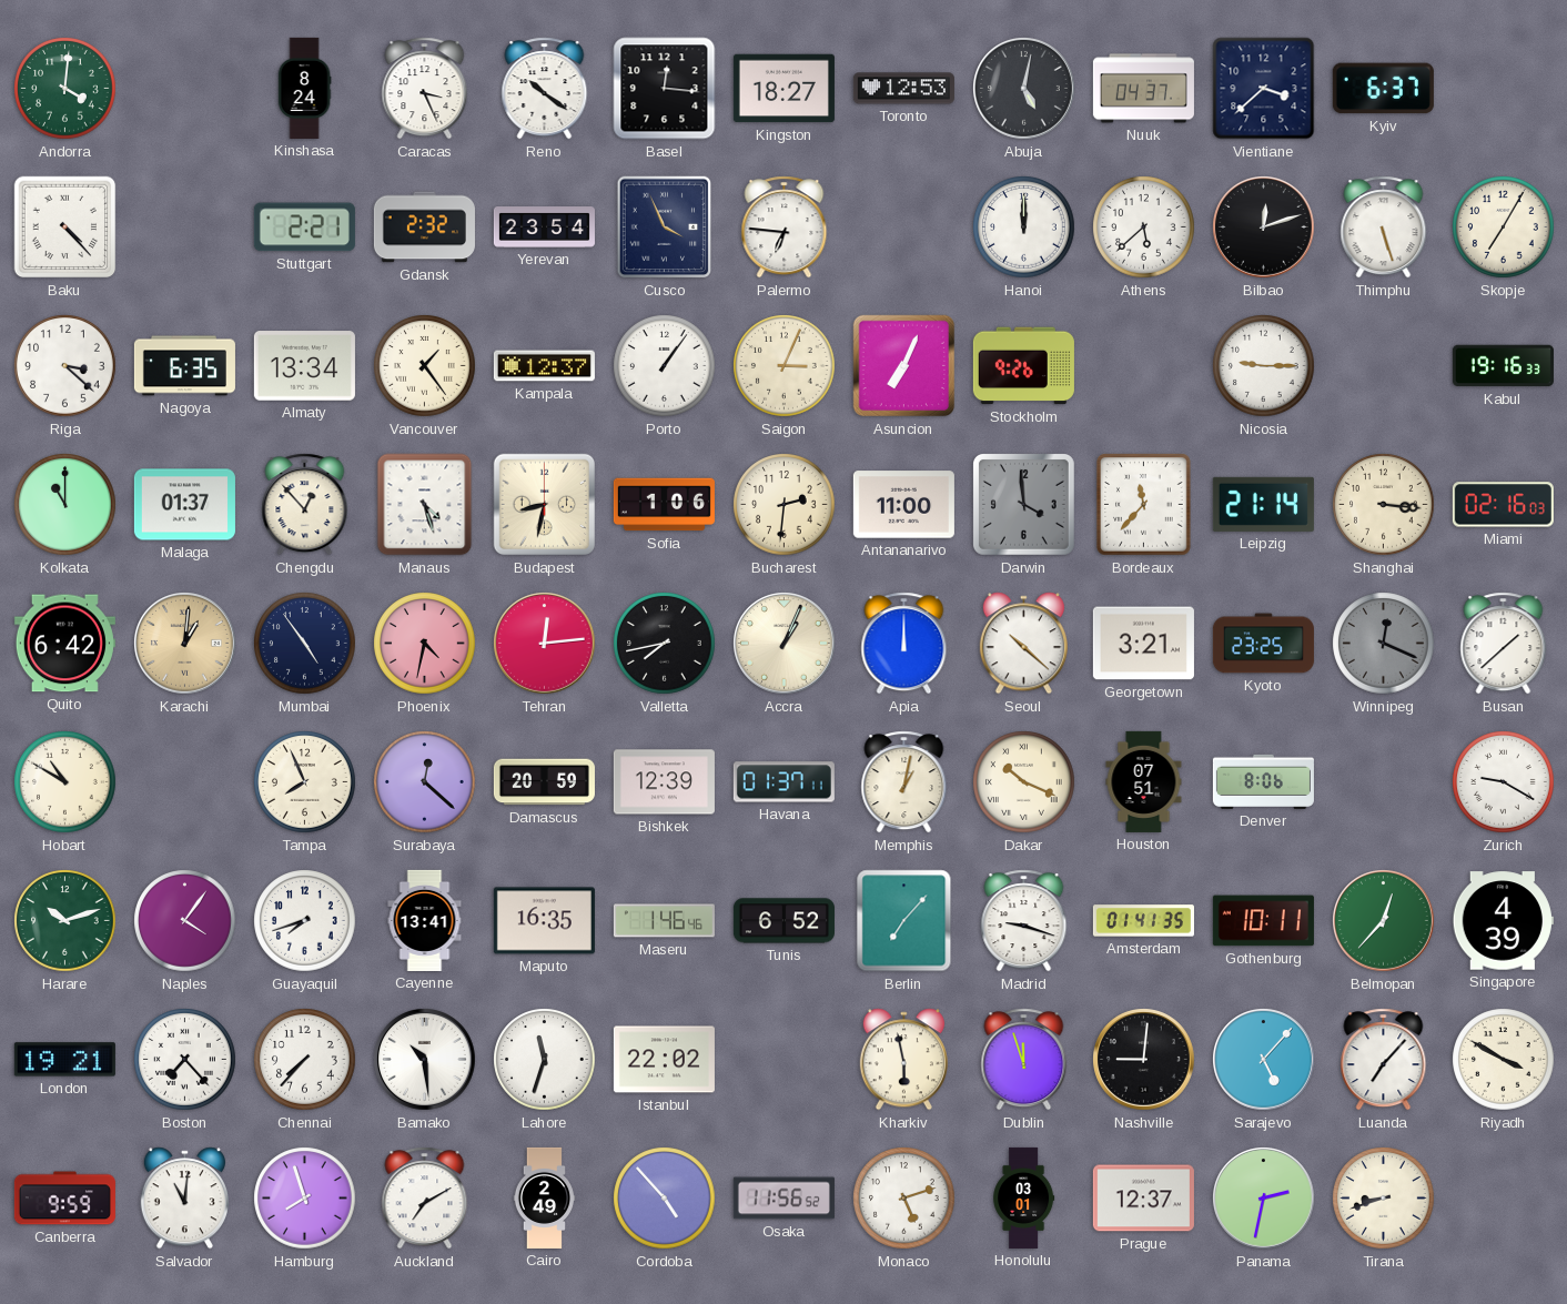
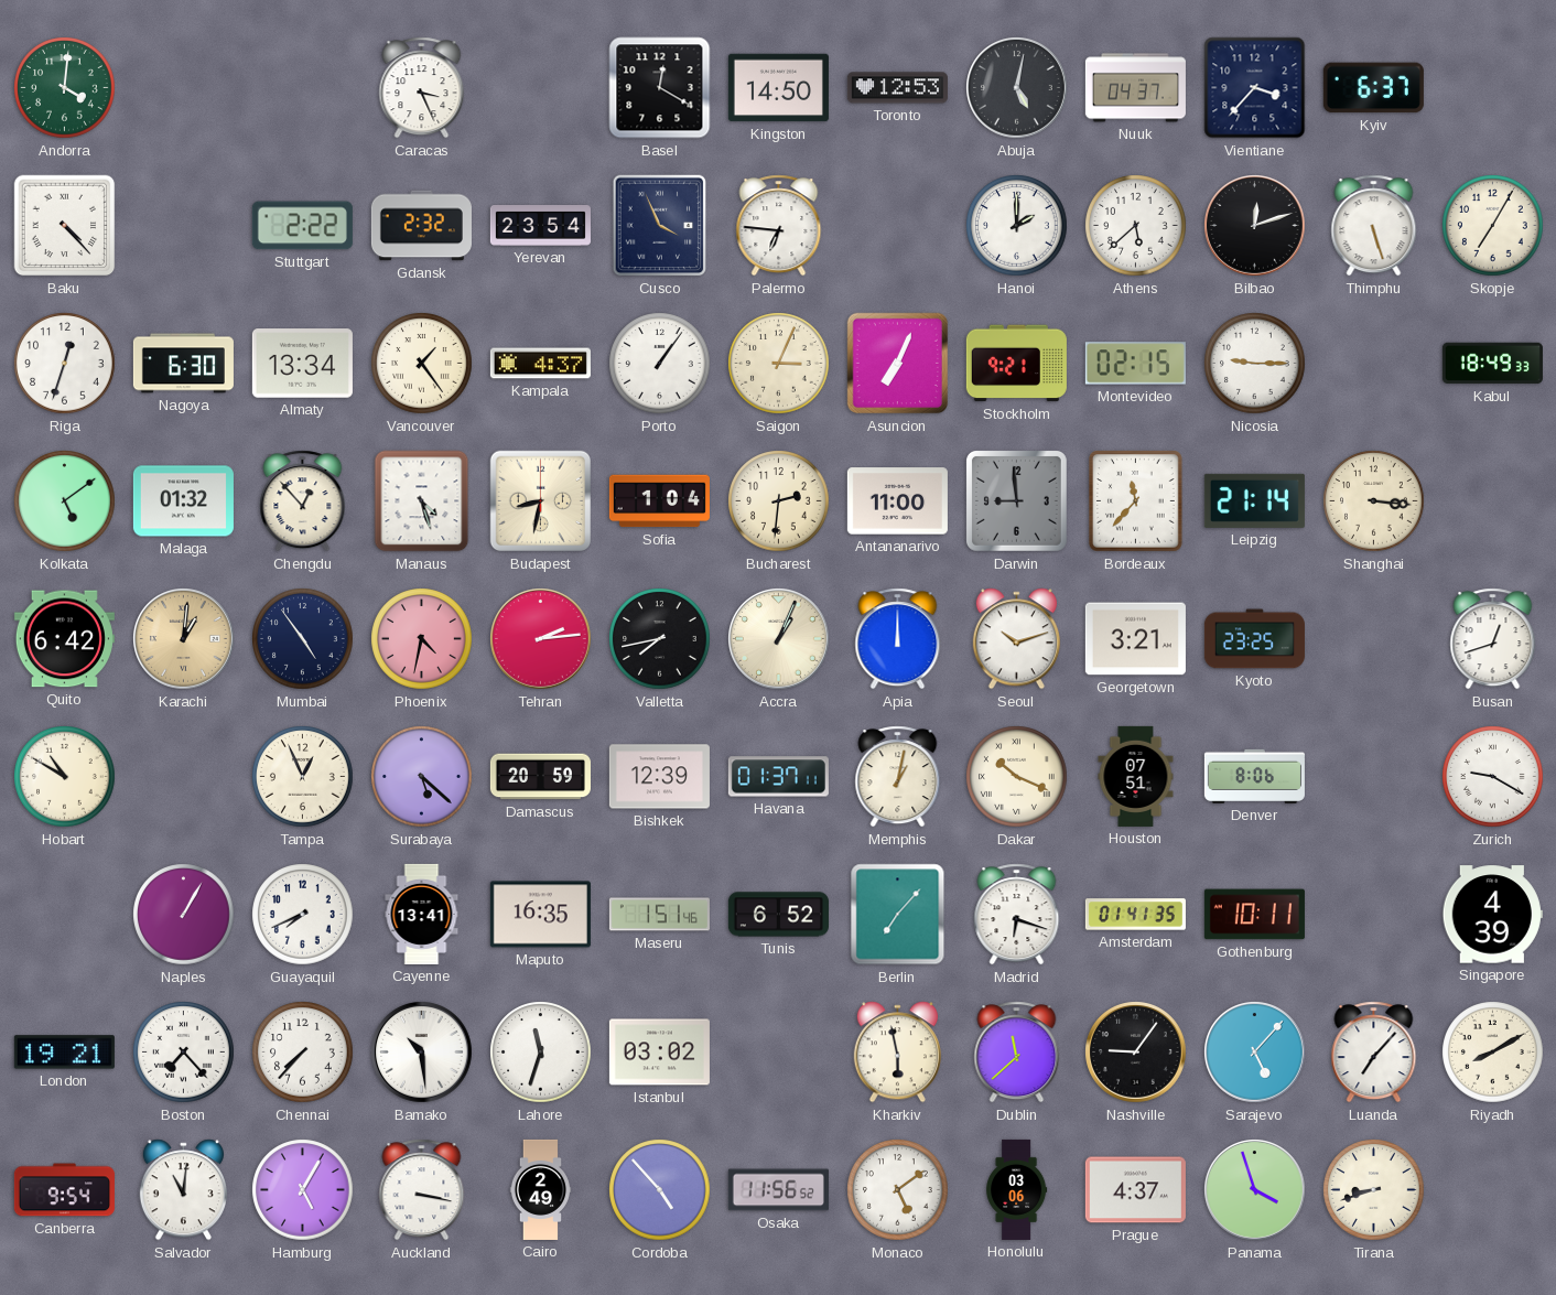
Kinshasa: 8:24 -> none (304, 88)
Reno: 10:21 -> none (545, 89)
Basel: 12:16 -> 12:20 (660, 88)
Kingston: 18:27 -> 14:50 (778, 88)
Vientiane: 3:38 -> 3:37 (1255, 88)
Stuttgart: 2:21 -> 2:22 (302, 226)
Hanoi: 12:00 -> 2:00 (1017, 226)
Riga: 3:22 -> 12:33 (65, 364)
Nagoya: 6:35 -> 6:30 (183, 364)
Kampala: 12:37 -> 4:37 (540, 364)
Stockholm: 9:26 -> 9:21 (1016, 364)
Montevideo: none -> 02:15 (1135, 364)
Kabul: 19:16 -> 18:49 (1492, 364)
Kolkata: 11:00 -> 5:09 (65, 501)
Malaga: 01:37 -> 01:32 (183, 501)
Sofia: 1:06 -> 1:04 (659, 501)
Darwin: 3:59 -> 8:59 (1016, 500)
Miami: 02:16 -> none (1503, 505)
Tehran: 12:14 -> 2:14 (541, 639)
Seoul: 10:22 -> 10:12 (1016, 639)
Winnipeg: 12:19 -> none (1384, 644)
Busan: 1:38 -> 12:42 (1493, 639)
Tampa: 7:56 -> 12:56 (303, 777)
Surabaya: 12:22 -> 5:22 (422, 777)
Harare: 10:12 -> none (65, 921)
Naples: 4:06 -> 1:05 (184, 915)
Guayaquil: 7:42 -> 7:41 (303, 915)
Maseru: 1:46 -> 1:51 (659, 915)
Madrid: 9:18 -> 6:18 (1017, 915)
Belmopan: 12:37 -> none (1384, 921)
Istanbul: 22:02 -> 03:02 (659, 1053)
Dublin: 11:57 -> 11:38 (1017, 1053)
Nashville: 9:01 -> 9:06 (1136, 1053)
Riyadh: 3:50 -> 8:10 (1493, 1053)
Canberra: 9:59 -> 9:54 (64, 1190)
Hamburg: 7:57 -> 5:05 (303, 1190)
Auckland: 7:10 -> 3:17 (422, 1190)
Monaco: 5:12 -> 5:09 (898, 1190)
Honolulu: 03:01 -> 03:06 (1017, 1189)
Prague: 12:37 -> 4:37 (1135, 1190)
Panama: 2:32 -> 3:57 (1255, 1190)
